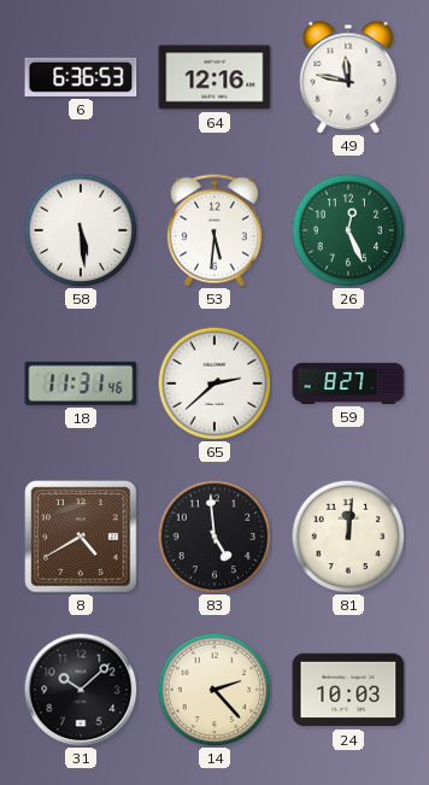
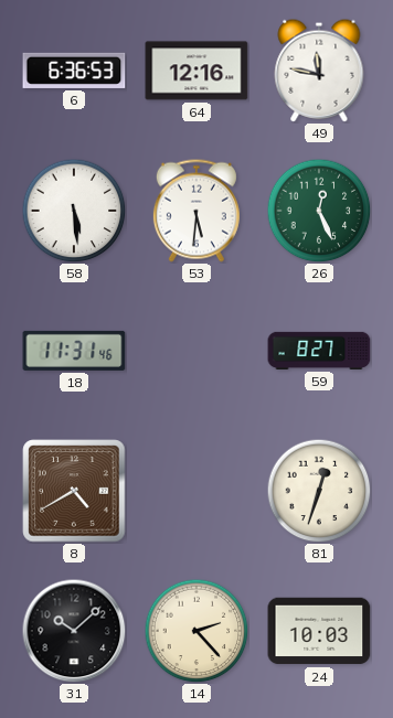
65: 2:38 -> none (214, 383)
83: 4:59 -> none (214, 537)
81: 12:01 -> 12:33 (319, 491)
